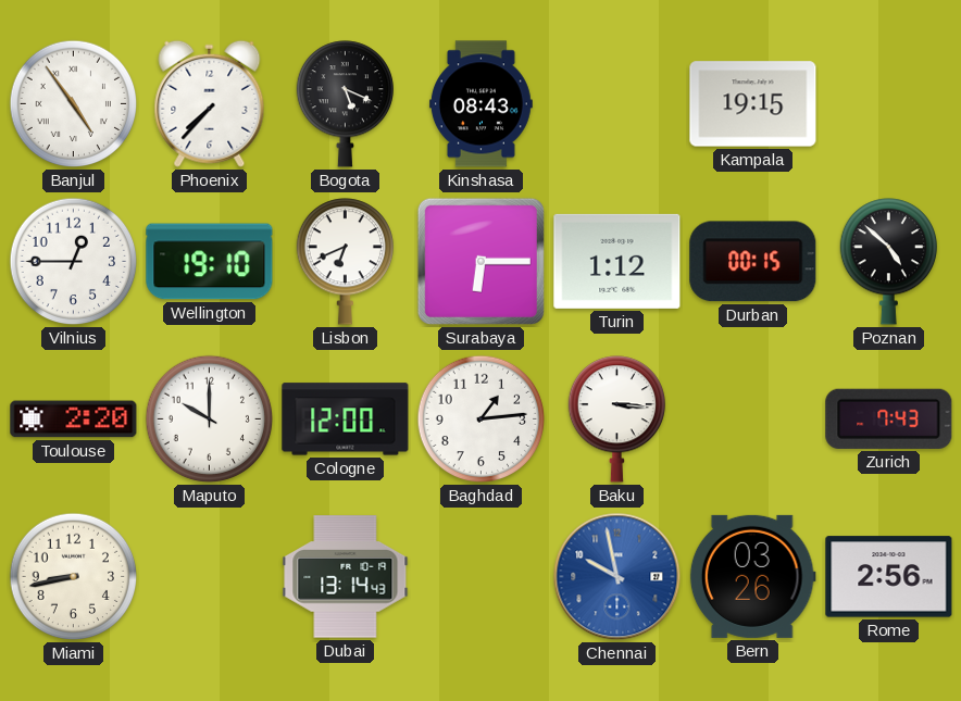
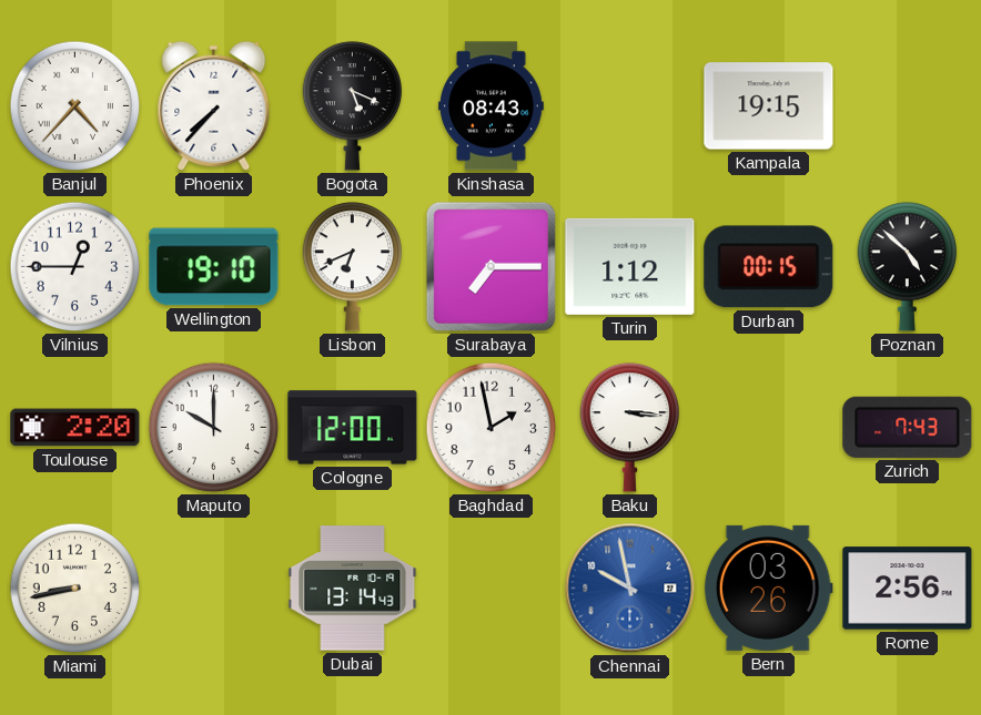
Banjul: 4:54 -> 4:37 (75, 106)
Surabaya: 6:15 -> 7:15 (490, 266)
Baghdad: 1:14 -> 1:58 (492, 428)
